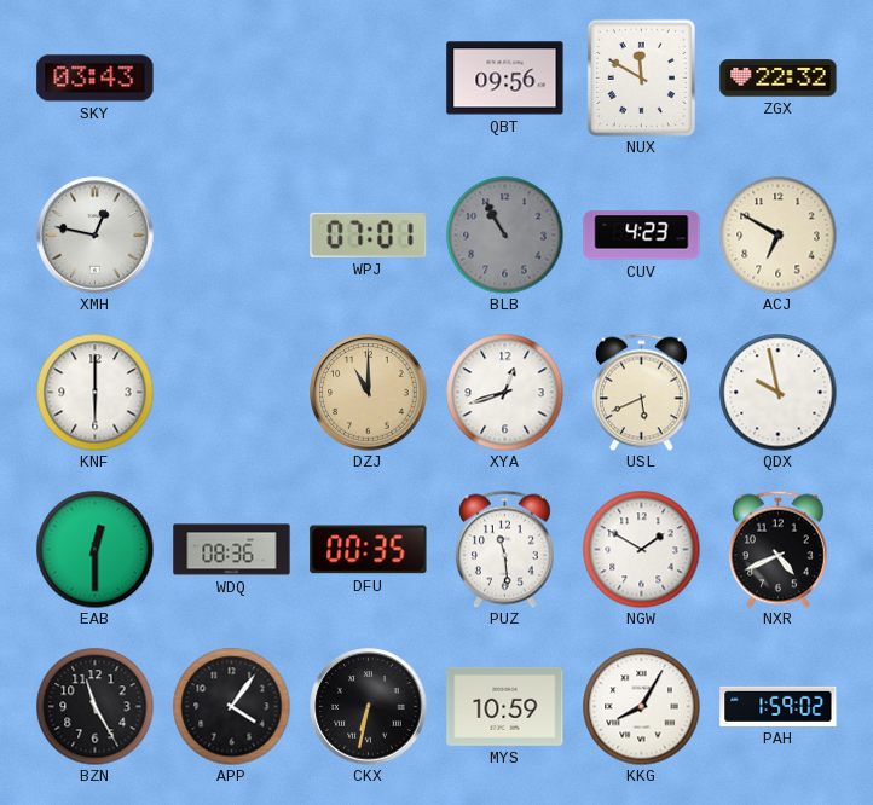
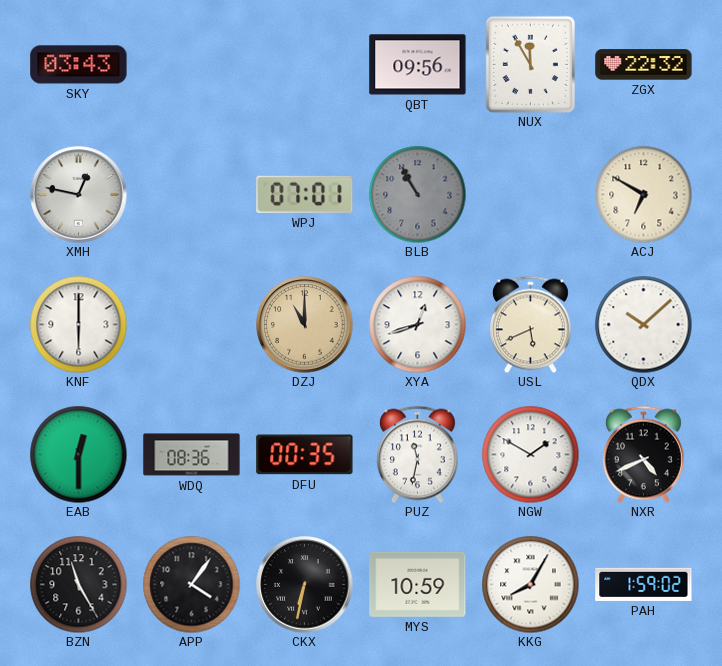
NUX: 11:50 -> 11:55 (530, 64)
CUV: 4:23 -> none (642, 236)
QDX: 9:58 -> 10:08 (643, 324)
PUZ: 11:29 -> 11:32 (417, 454)
